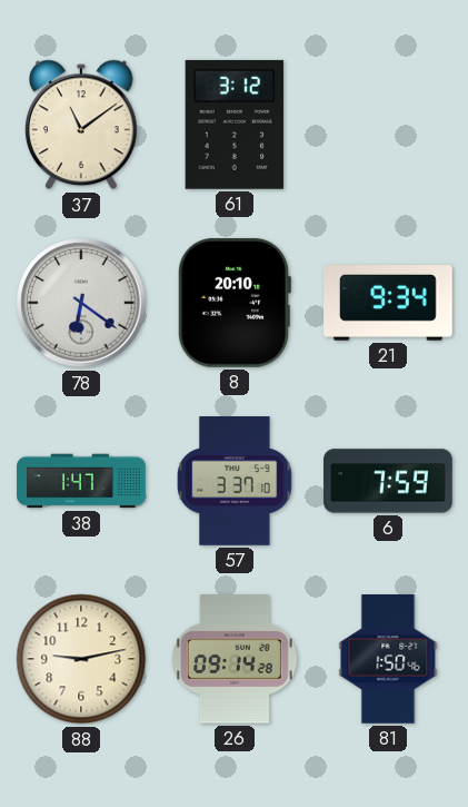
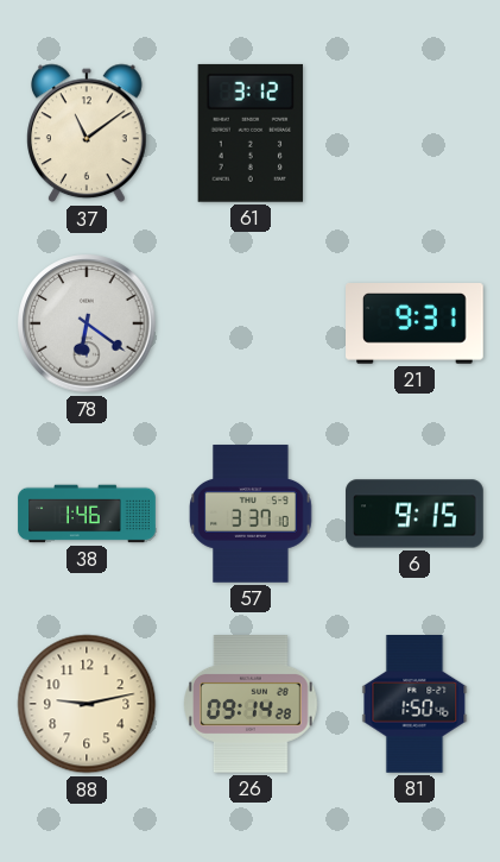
8: 20:10 -> none (235, 303)
21: 9:34 -> 9:31 (416, 323)
38: 1:47 -> 1:46 (87, 514)
6: 7:59 -> 9:15 (414, 514)
